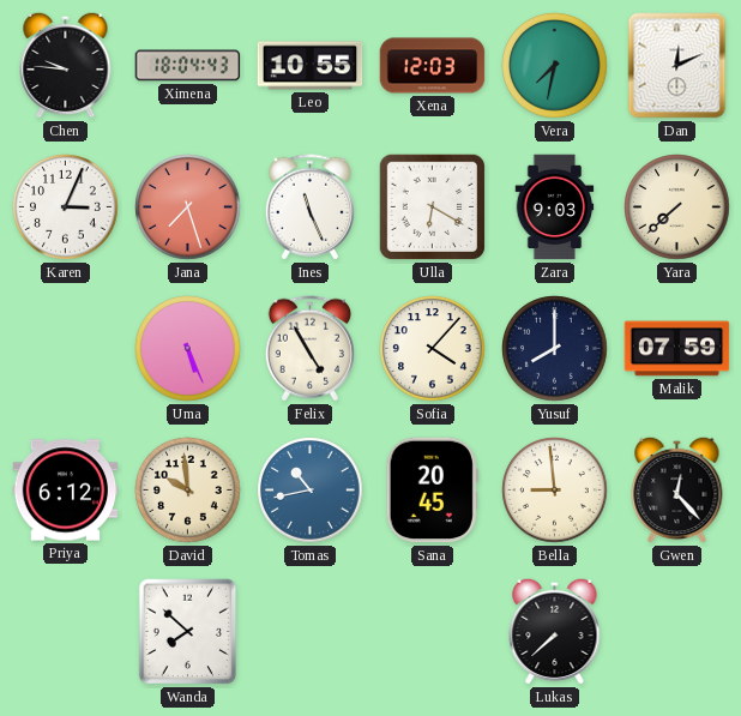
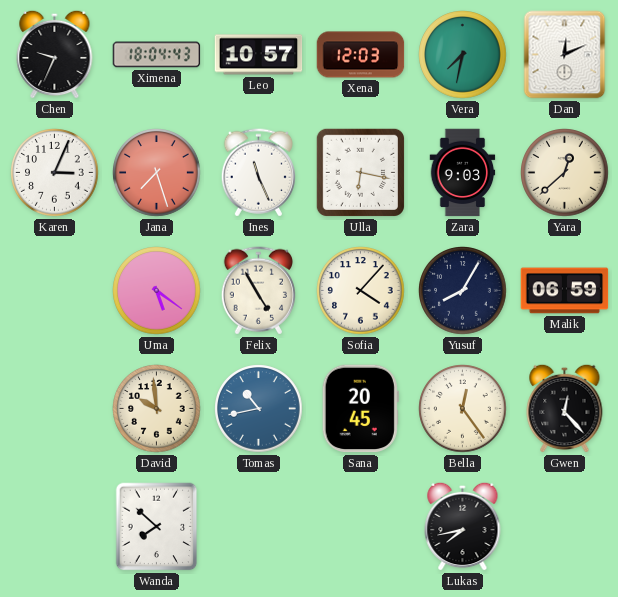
Chen: 9:46 -> 9:34 (55, 54)
Leo: 10:55 -> 10:57 (259, 55)
Ulla: 6:20 -> 6:17 (360, 172)
Yara: 7:38 -> 12:38 (565, 173)
Uma: 5:26 -> 5:21 (157, 291)
Yusuf: 8:00 -> 8:05 (463, 291)
Malik: 07:59 -> 06:59 (565, 291)
Priya: 6:12 -> none (66, 491)
Bella: 8:59 -> 12:24 (463, 409)
Lukas: 7:38 -> 7:43 (463, 526)
